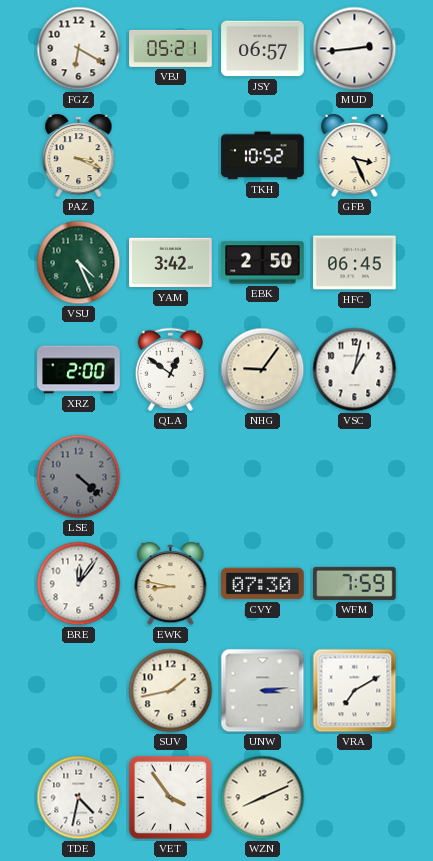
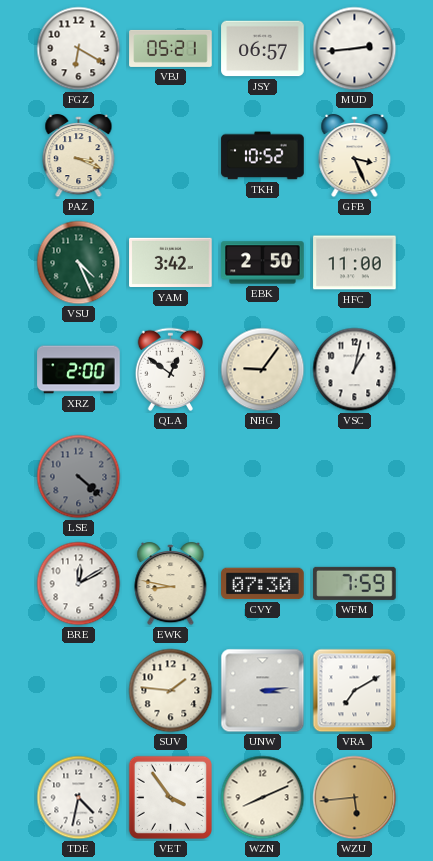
HFC: 06:45 -> 11:00 (355, 263)
BRE: 12:06 -> 12:10 (79, 584)
SUV: 1:43 -> 1:46 (171, 691)
WZU: none -> 5:44 (355, 798)
